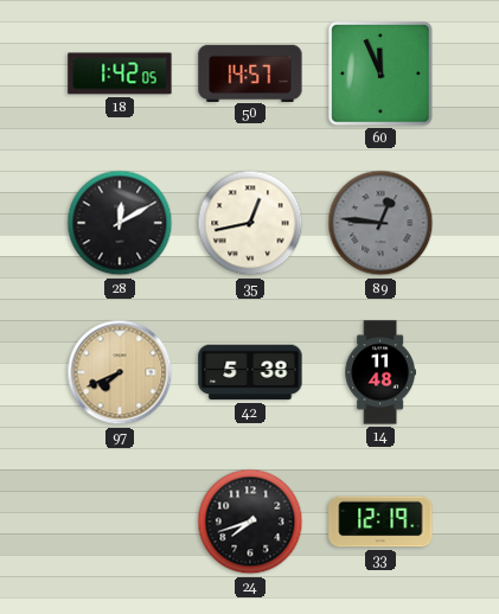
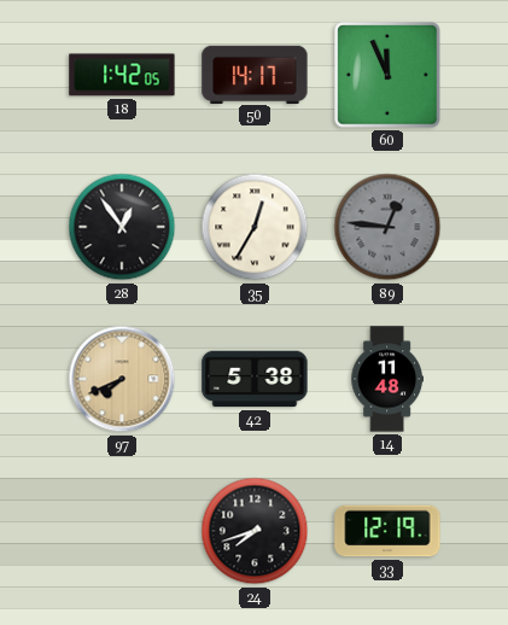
50: 14:57 -> 14:17 (255, 74)
28: 12:10 -> 12:54 (122, 227)
35: 12:43 -> 12:35 (255, 227)
